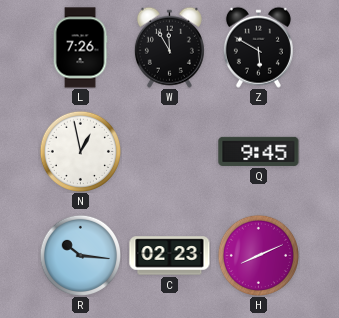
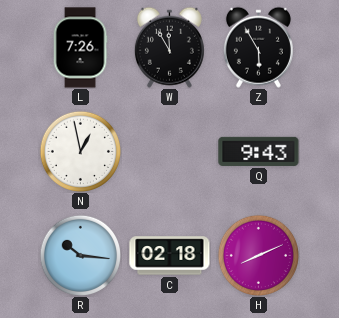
Z: 5:50 -> 5:55 (258, 47)
Q: 9:45 -> 9:43 (259, 151)
C: 02:23 -> 02:18 (170, 256)
